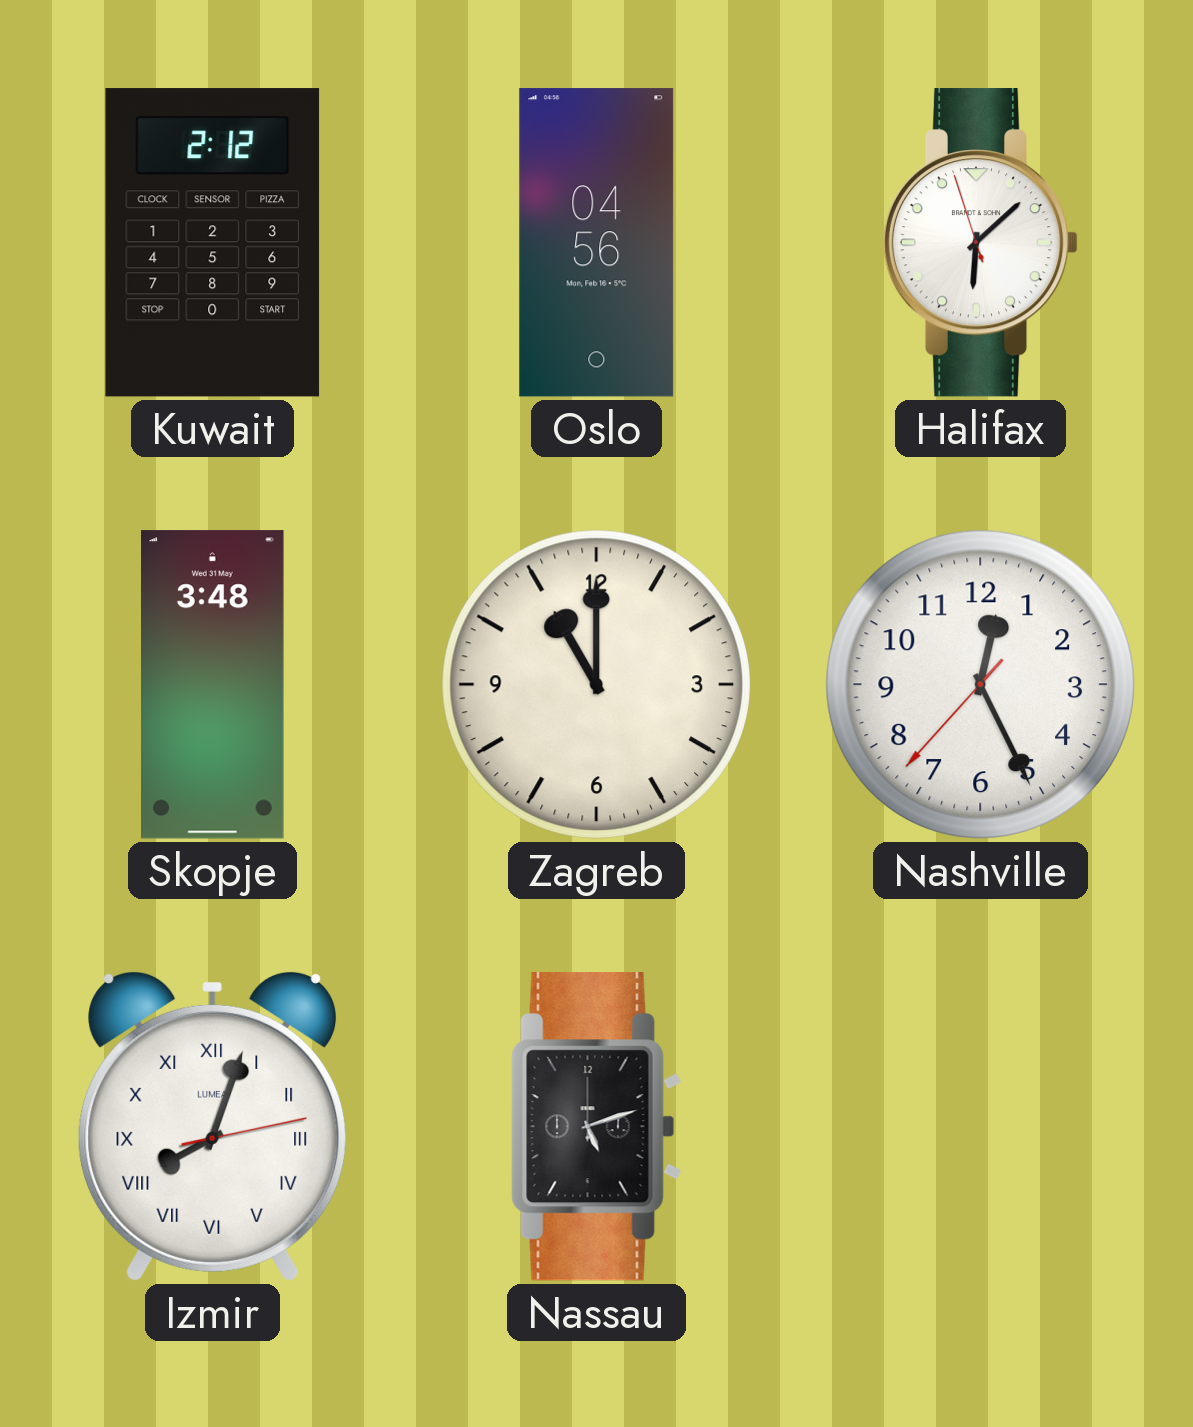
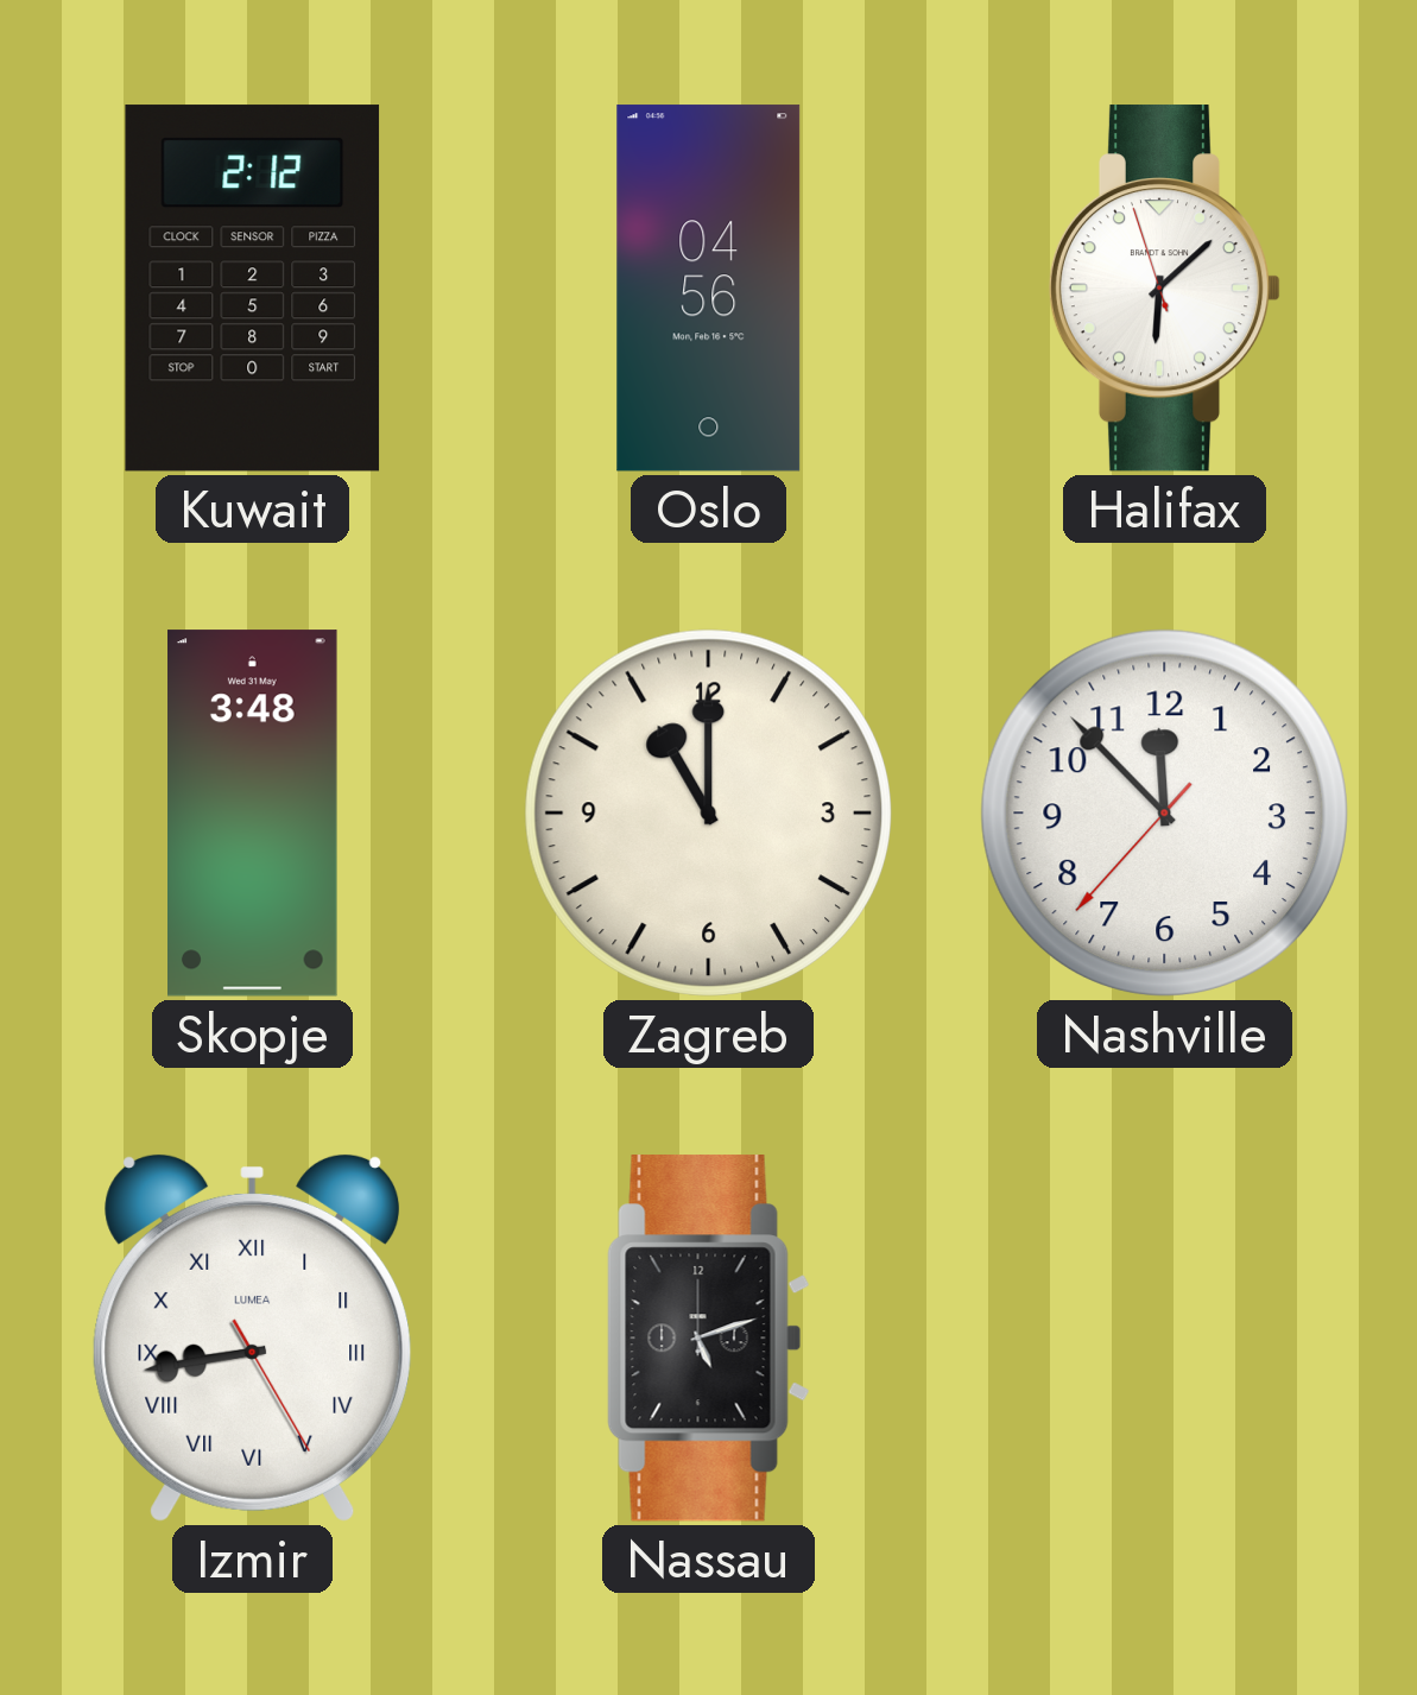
Nashville: 12:25 -> 11:52 (1164, 812)
Izmir: 8:03 -> 8:43 (253, 1337)
